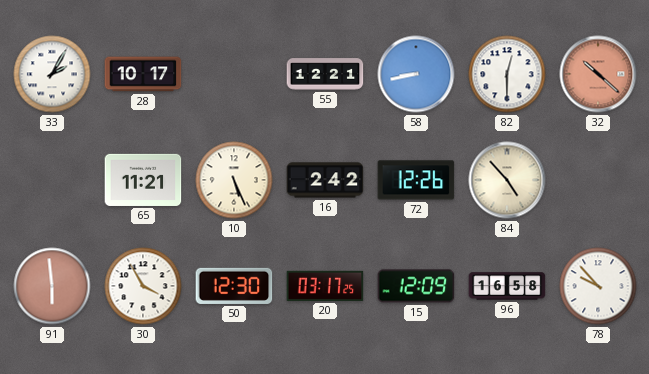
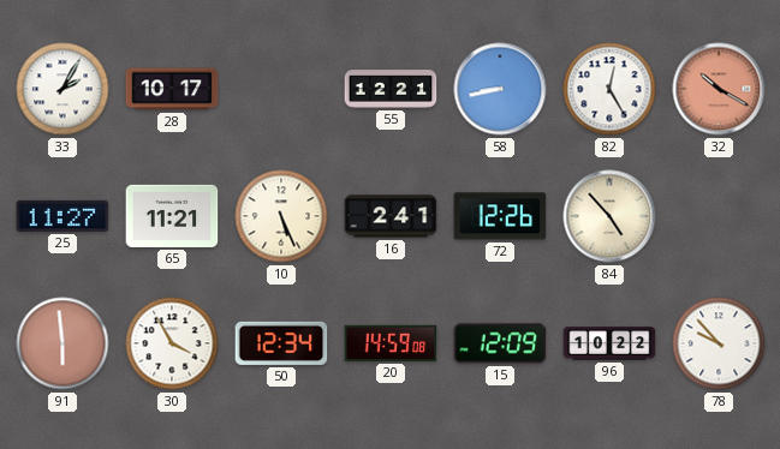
82: 12:30 -> 12:25 (609, 89)
32: 10:22 -> 10:20 (719, 89)
25: none -> 11:27 (62, 216)
16: 2:42 -> 2:41 (391, 216)
50: 12:30 -> 12:34 (281, 343)
20: 03:17 -> 14:59 (391, 343)
96: 16:58 -> 10:22 (609, 343)
